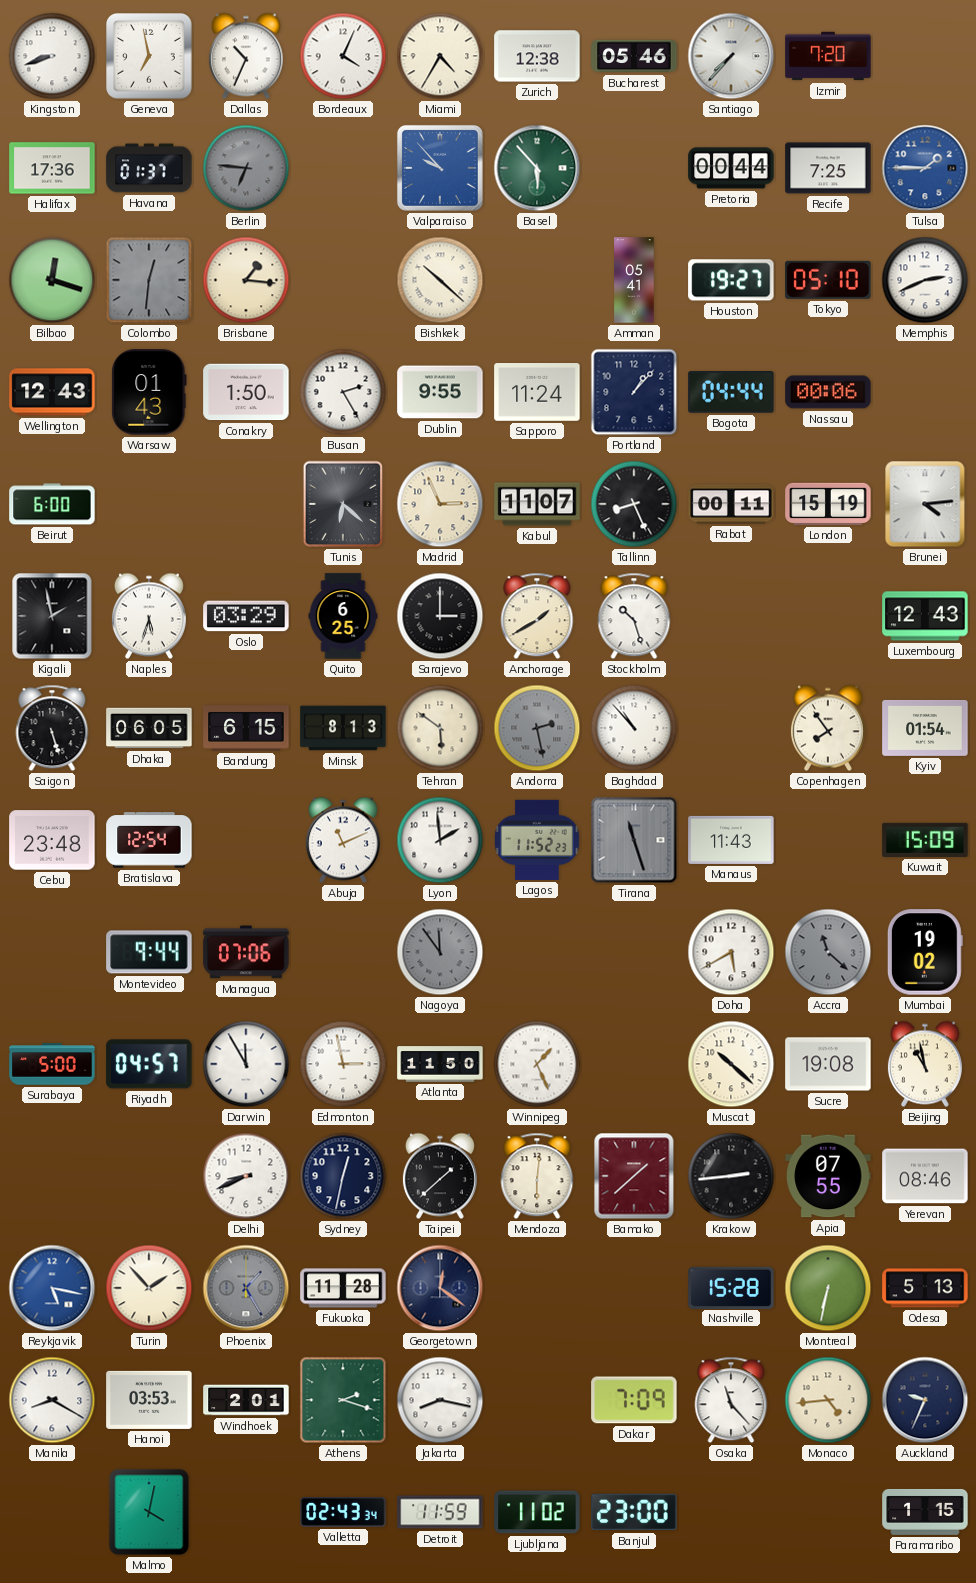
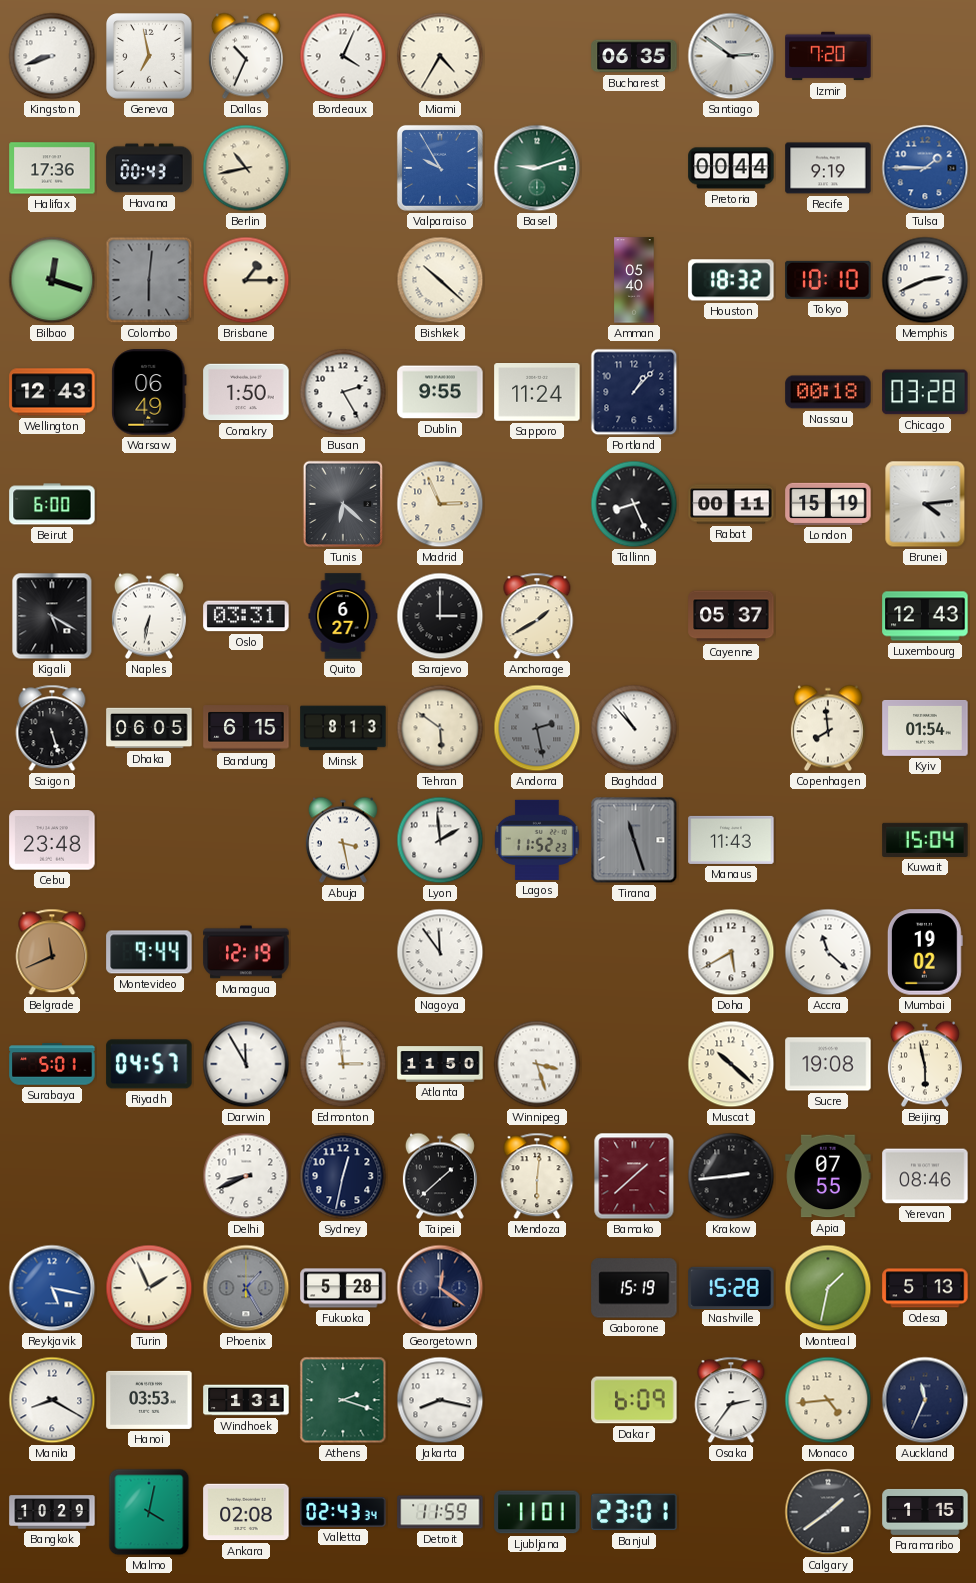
Zurich: 12:38 -> none (537, 56)
Bucharest: 05:46 -> 06:35 (634, 56)
Santiago: 7:37 -> 2:51 (731, 56)
Havana: 01:37 -> 00:43 (149, 168)
Berlin: 6:46 -> 10:43 (246, 168)
Berlin dial: grey -> cream (246, 168)
Valparaiso: 9:53 -> 9:55 (440, 168)
Basel: 5:53 -> 9:12 (537, 168)
Recife: 7:25 -> 9:19 (828, 168)
Colombo: 12:31 -> 6:01 (149, 280)
Brisbane: 1:16 -> 1:15 (246, 280)
Amman: 05:41 -> 05:40 (634, 280)
Houston: 19:27 -> 18:32 (731, 280)
Tokyo: 05:10 -> 10:10 (828, 280)
Warsaw: 01:43 -> 06:49 (149, 392)
Bogota: 04:44 -> none (731, 393)
Nassau: 00:06 -> 00:18 (828, 392)
Chicago: none -> 03:28 (925, 392)
Kabul: 11:07 -> none (537, 504)
Kigali: 1:58 -> 5:20 (52, 616)
Naples: 5:33 -> 6:32 (149, 616)
Oslo: 03:29 -> 03:31 (246, 616)
Quito: 6:25 -> 6:27 (343, 616)
Stockholm: 10:27 -> none (634, 616)
Cayenne: none -> 05:37 (731, 616)
Copenhagen: 7:54 -> 7:59 (828, 728)
Bratislava: 12:54 -> none (149, 840)
Abuja: 11:11 -> 3:28 (343, 840)
Kuwait: 15:09 -> 15:04 (925, 840)
Belgrade: none -> 11:41 (52, 952)
Managua: 07:06 -> 12:19 (246, 952)
Nagoya dial: grey -> white (440, 952)
Accra dial: grey -> white (828, 952)
Surabaya: 5:00 -> 5:01 (52, 1064)
Edmonton: 2:58 -> 2:59 (343, 1064)
Winnipeg: 1:26 -> 3:27 (537, 1064)
Beijing: 10:58 -> 5:58 (925, 1064)
Turin: 1:53 -> 1:56 (149, 1288)
Fukuoka: 11:28 -> 5:28 (343, 1288)
Gaborone: none -> 15:19 (634, 1288)
Montreal: 6:32 -> 1:32 (828, 1288)
Windhoek: 2:01 -> 1:31 (246, 1400)
Dakar: 7:09 -> 6:09 (634, 1400)
Osaka: 11:23 -> 2:36 (731, 1400)
Auckland: 9:34 -> 11:34 (925, 1400)
Bangkok: none -> 10:29 (52, 1512)
Ankara: none -> 02:08 (246, 1512)
Ljubljana: 11:02 -> 11:01 (537, 1512)
Banjul: 23:00 -> 23:01 (634, 1512)
Calgary: none -> 1:39 (828, 1512)
